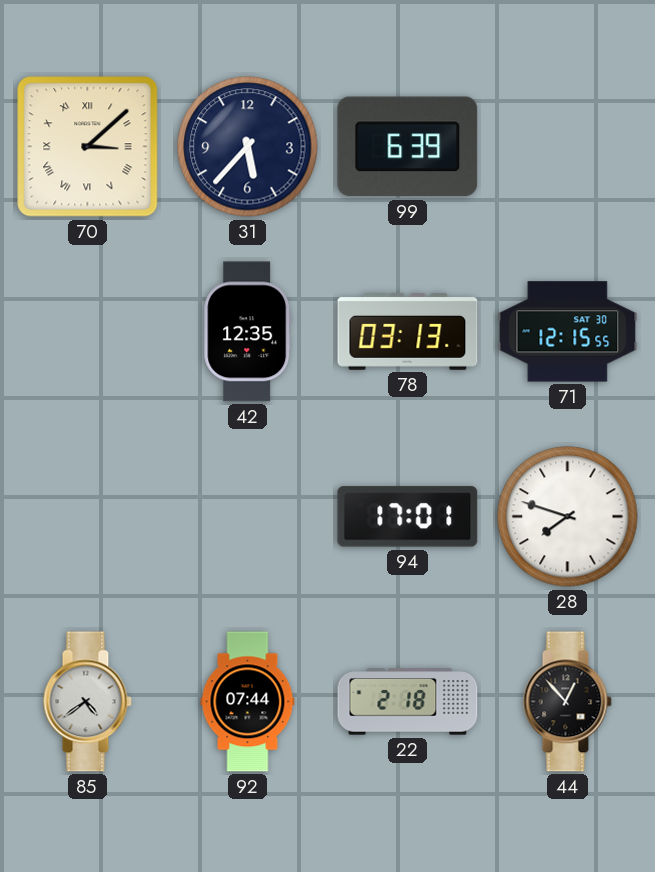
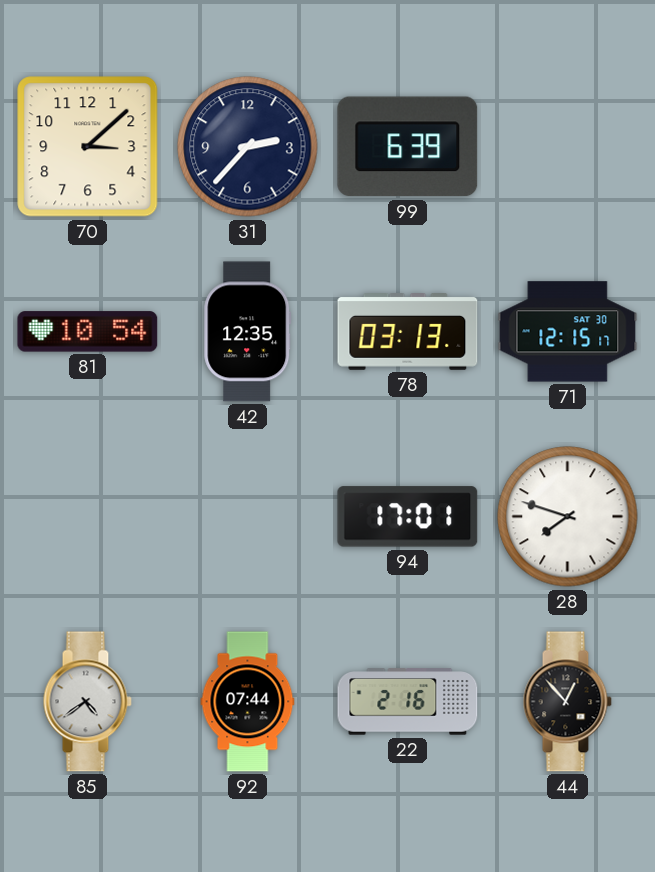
70 numerals: Roman -> Arabic (88, 147)
31: 5:37 -> 2:37 (248, 147)
81: none -> 10:54 (88, 332)
71: 12:15:55 -> 12:15:17 (568, 332)
22: 2:18 -> 2:16 (408, 702)
